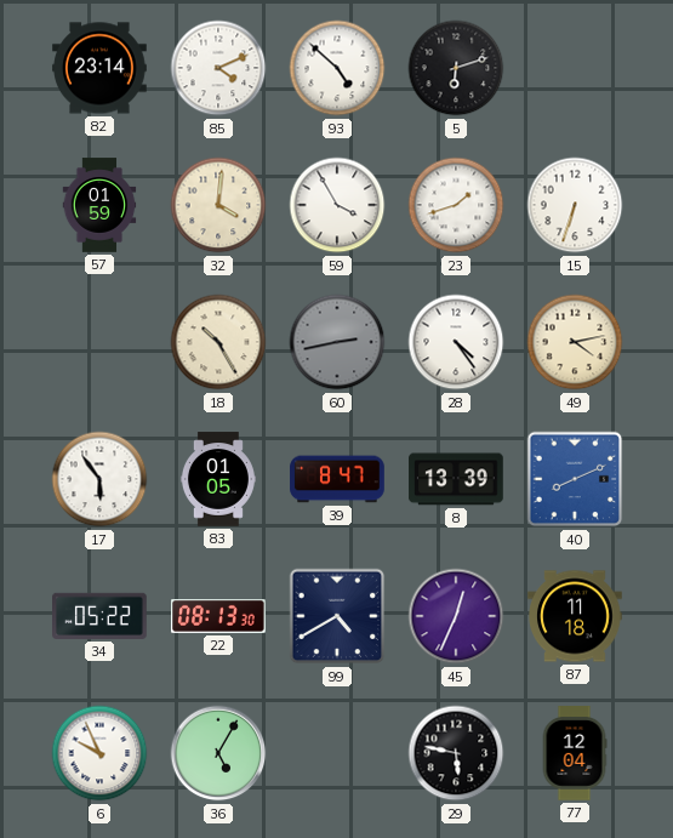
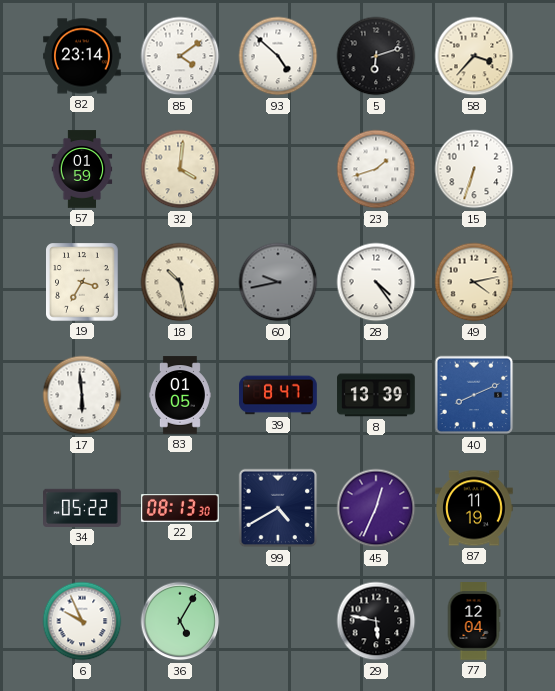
85: 4:11 -> 4:09 (180, 56)
58: none -> 3:37 (474, 56)
59: 3:55 -> none (337, 205)
19: none -> 3:35 (82, 282)
18: 10:25 -> 10:28 (180, 282)
60: 2:43 -> 9:43 (278, 282)
17: 5:54 -> 5:59 (82, 395)
87: 11:18 -> 11:19 (474, 508)
